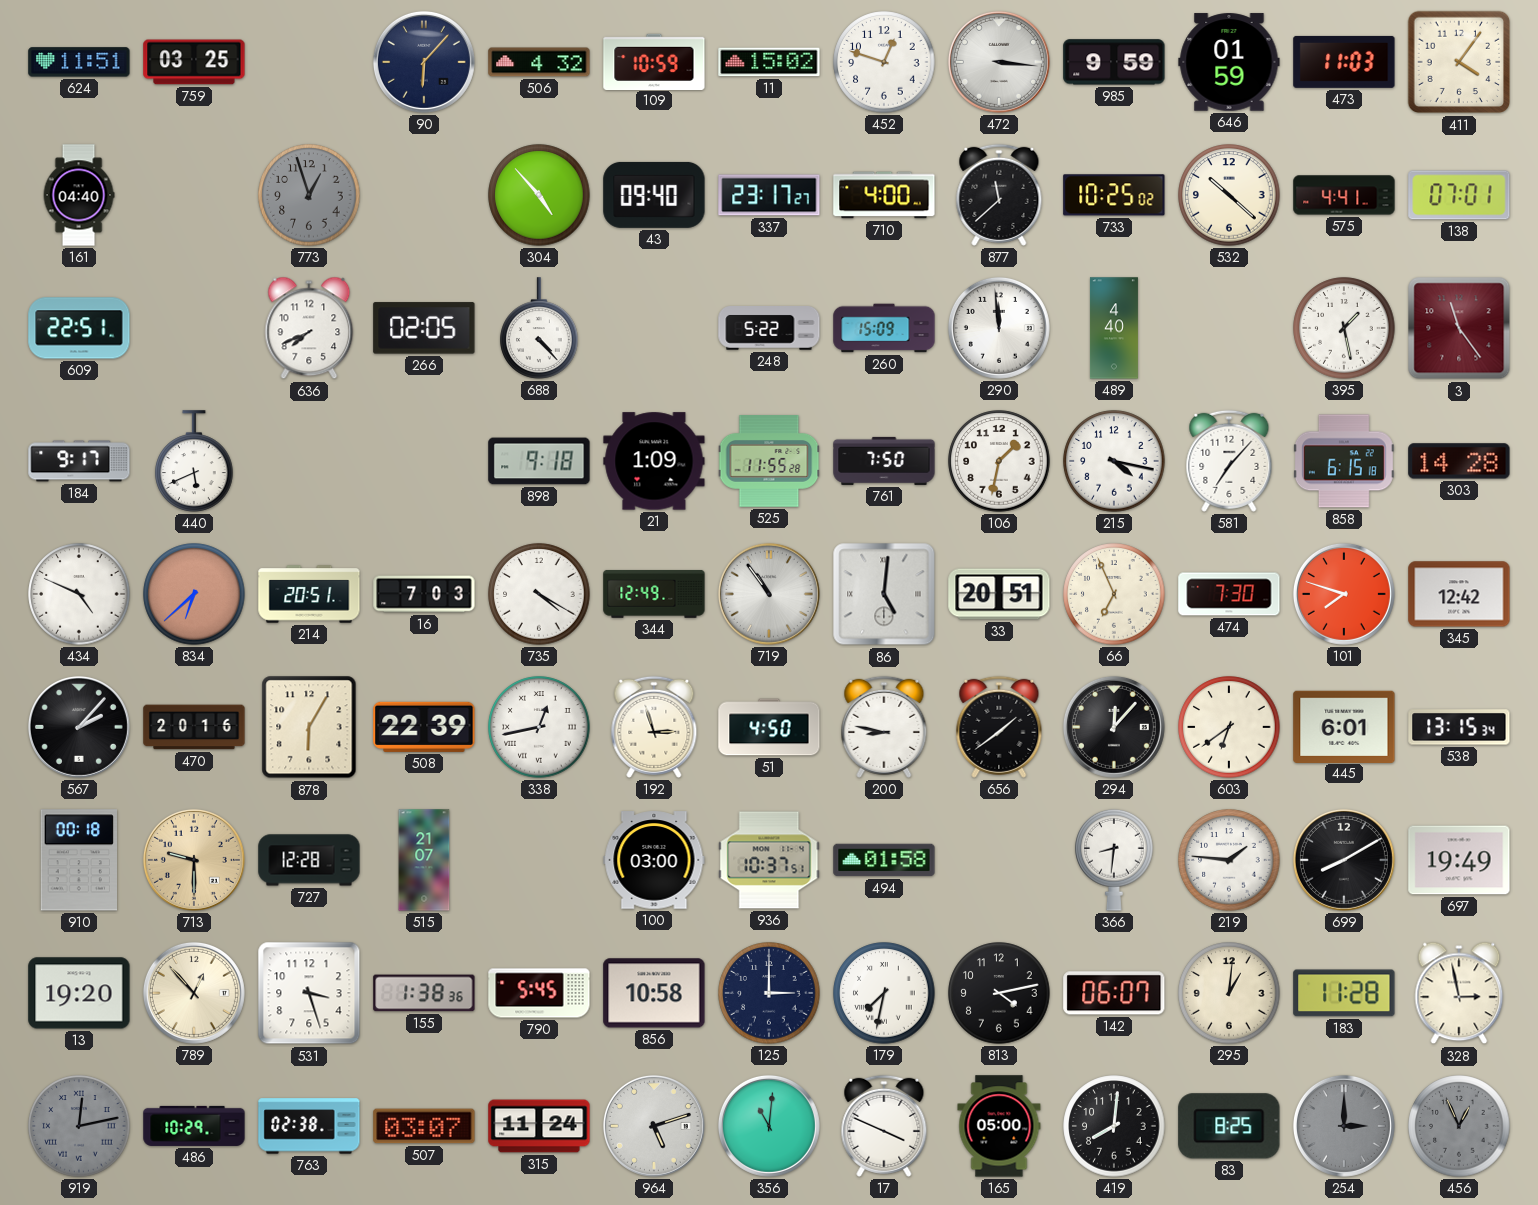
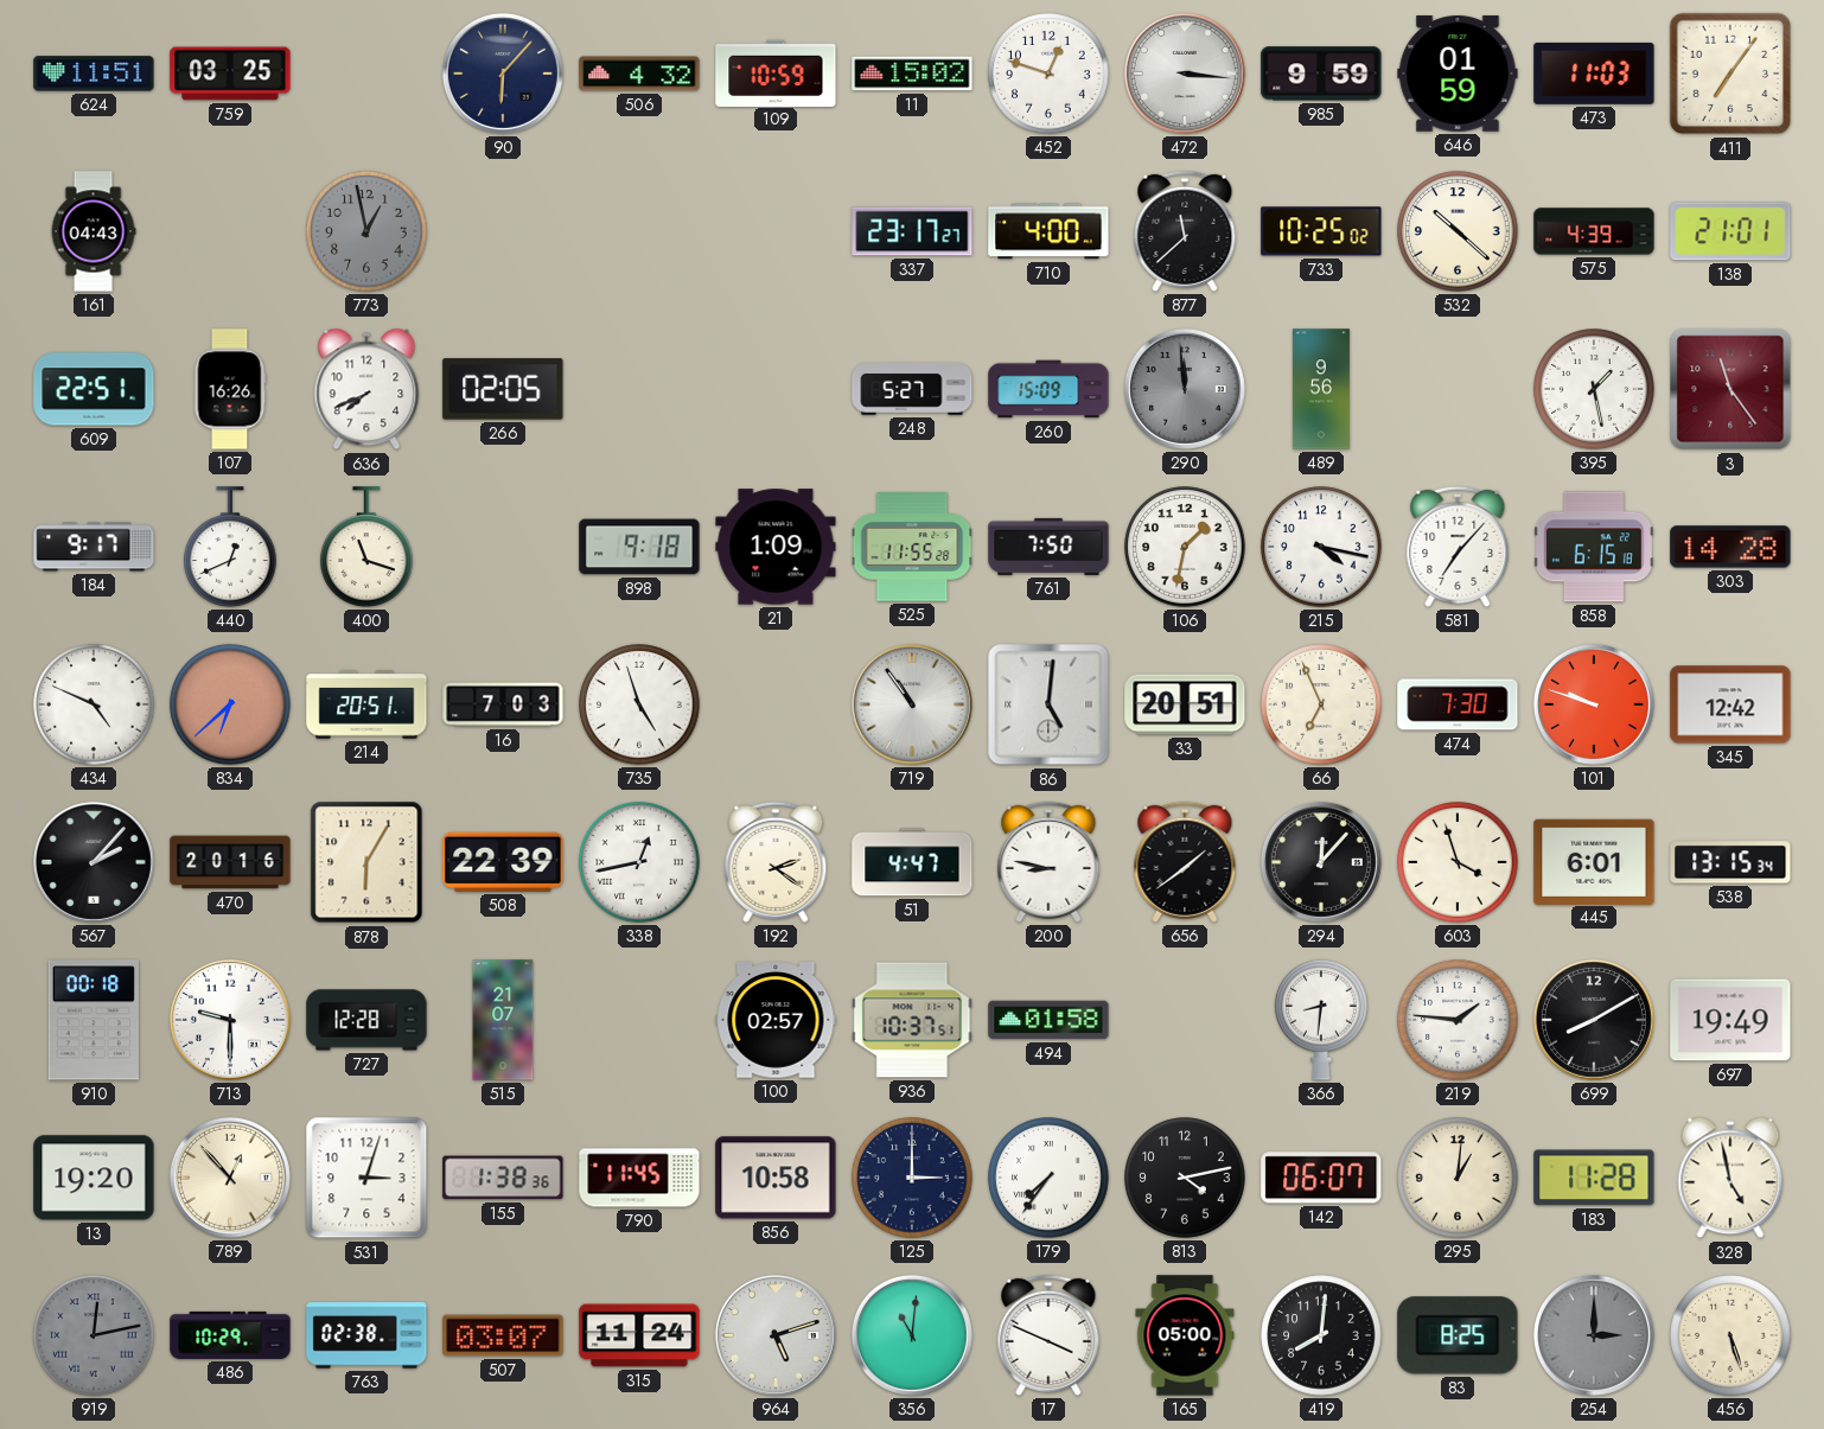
411: 4:06 -> 7:06 (1730, 74)
161: 04:40 -> 04:43 (94, 231)
773: 12:57 -> 12:58 (366, 231)
304: 4:53 -> none (539, 195)
43: 09:40 -> none (654, 195)
575: 4:41 -> 4:39 (1594, 231)
138: 07:01 -> 21:01 (1730, 231)
107: none -> 16:26 (230, 389)
688: 4:23 -> none (539, 328)
248: 5:22 -> 5:27 (912, 389)
290 dial: white -> grey (1185, 389)
489: 4:40 -> 9:56 (1321, 389)
440: 5:41 -> 12:41 (230, 547)
400: none -> 11:18 (366, 547)
735: 4:20 -> 4:57 (639, 704)
344: 12:49 -> none (654, 594)
101: 7:48 -> 9:48 (1594, 704)
192: 2:57 -> 2:21 (776, 862)
51: 4:50 -> 4:47 (912, 862)
603: 6:39 -> 3:57 (1458, 862)
713 dial: champagne -> white (230, 1020)
100: 03:00 -> 02:57 (776, 1020)
531: 3:27 -> 3:03 (366, 1178)
790: 5:45 -> 11:45 (639, 1178)
179: 7:32 -> 7:36 (1048, 1178)
328: 2:58 -> 4:58 (1730, 1178)
456: 12:56 -> 5:27 (1730, 1335)
456 dial: grey -> cream (1730, 1335)
